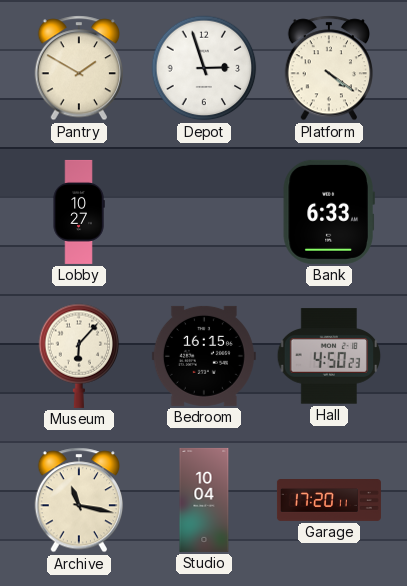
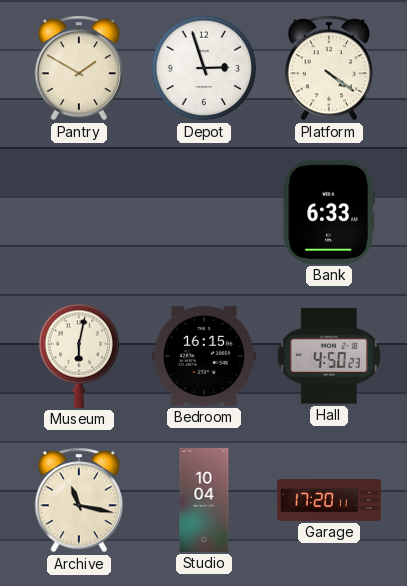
Lobby: 10:27 -> none (79, 212)
Museum: 6:07 -> 6:02 (79, 356)
